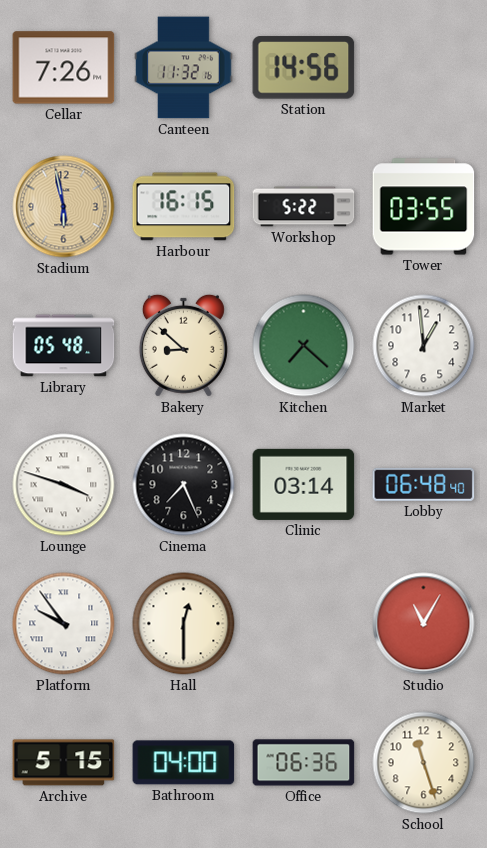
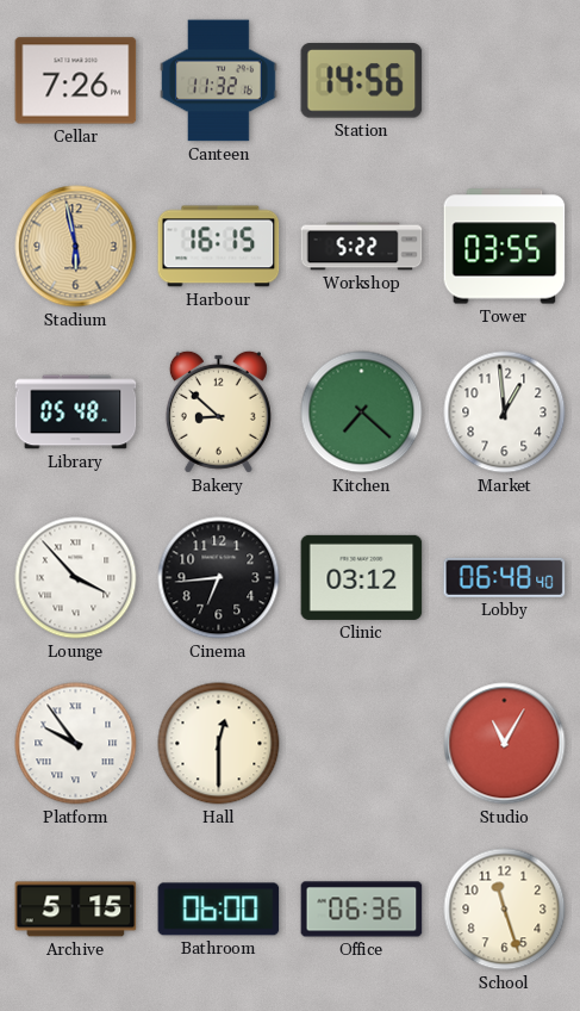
Lounge: 3:48 -> 3:53 (76, 578)
Cinema: 7:26 -> 6:44 (219, 578)
Clinic: 03:14 -> 03:12 (362, 577)
Bathroom: 04:00 -> 06:00 (219, 910)
